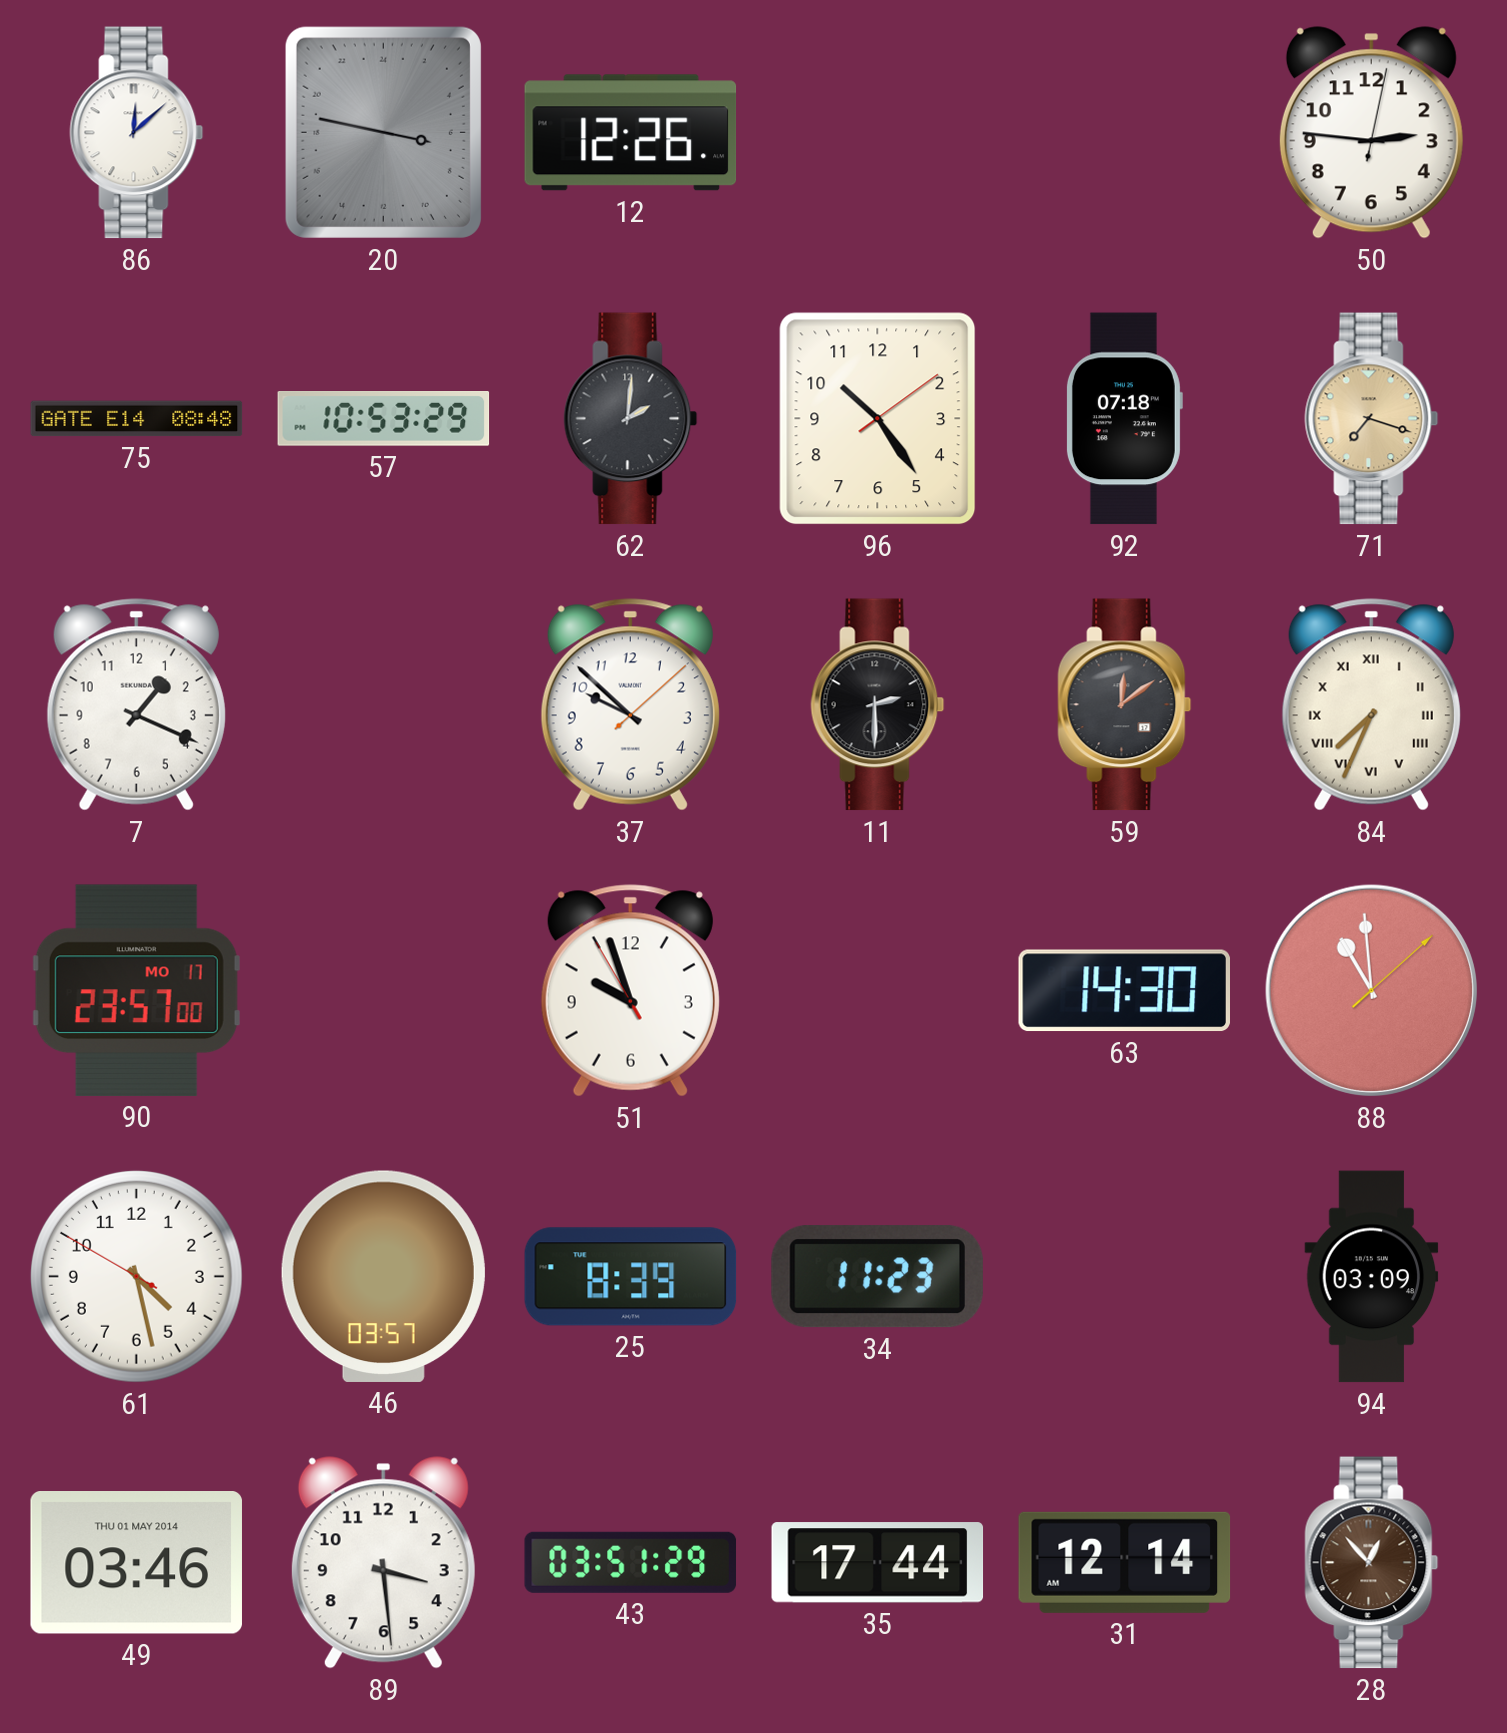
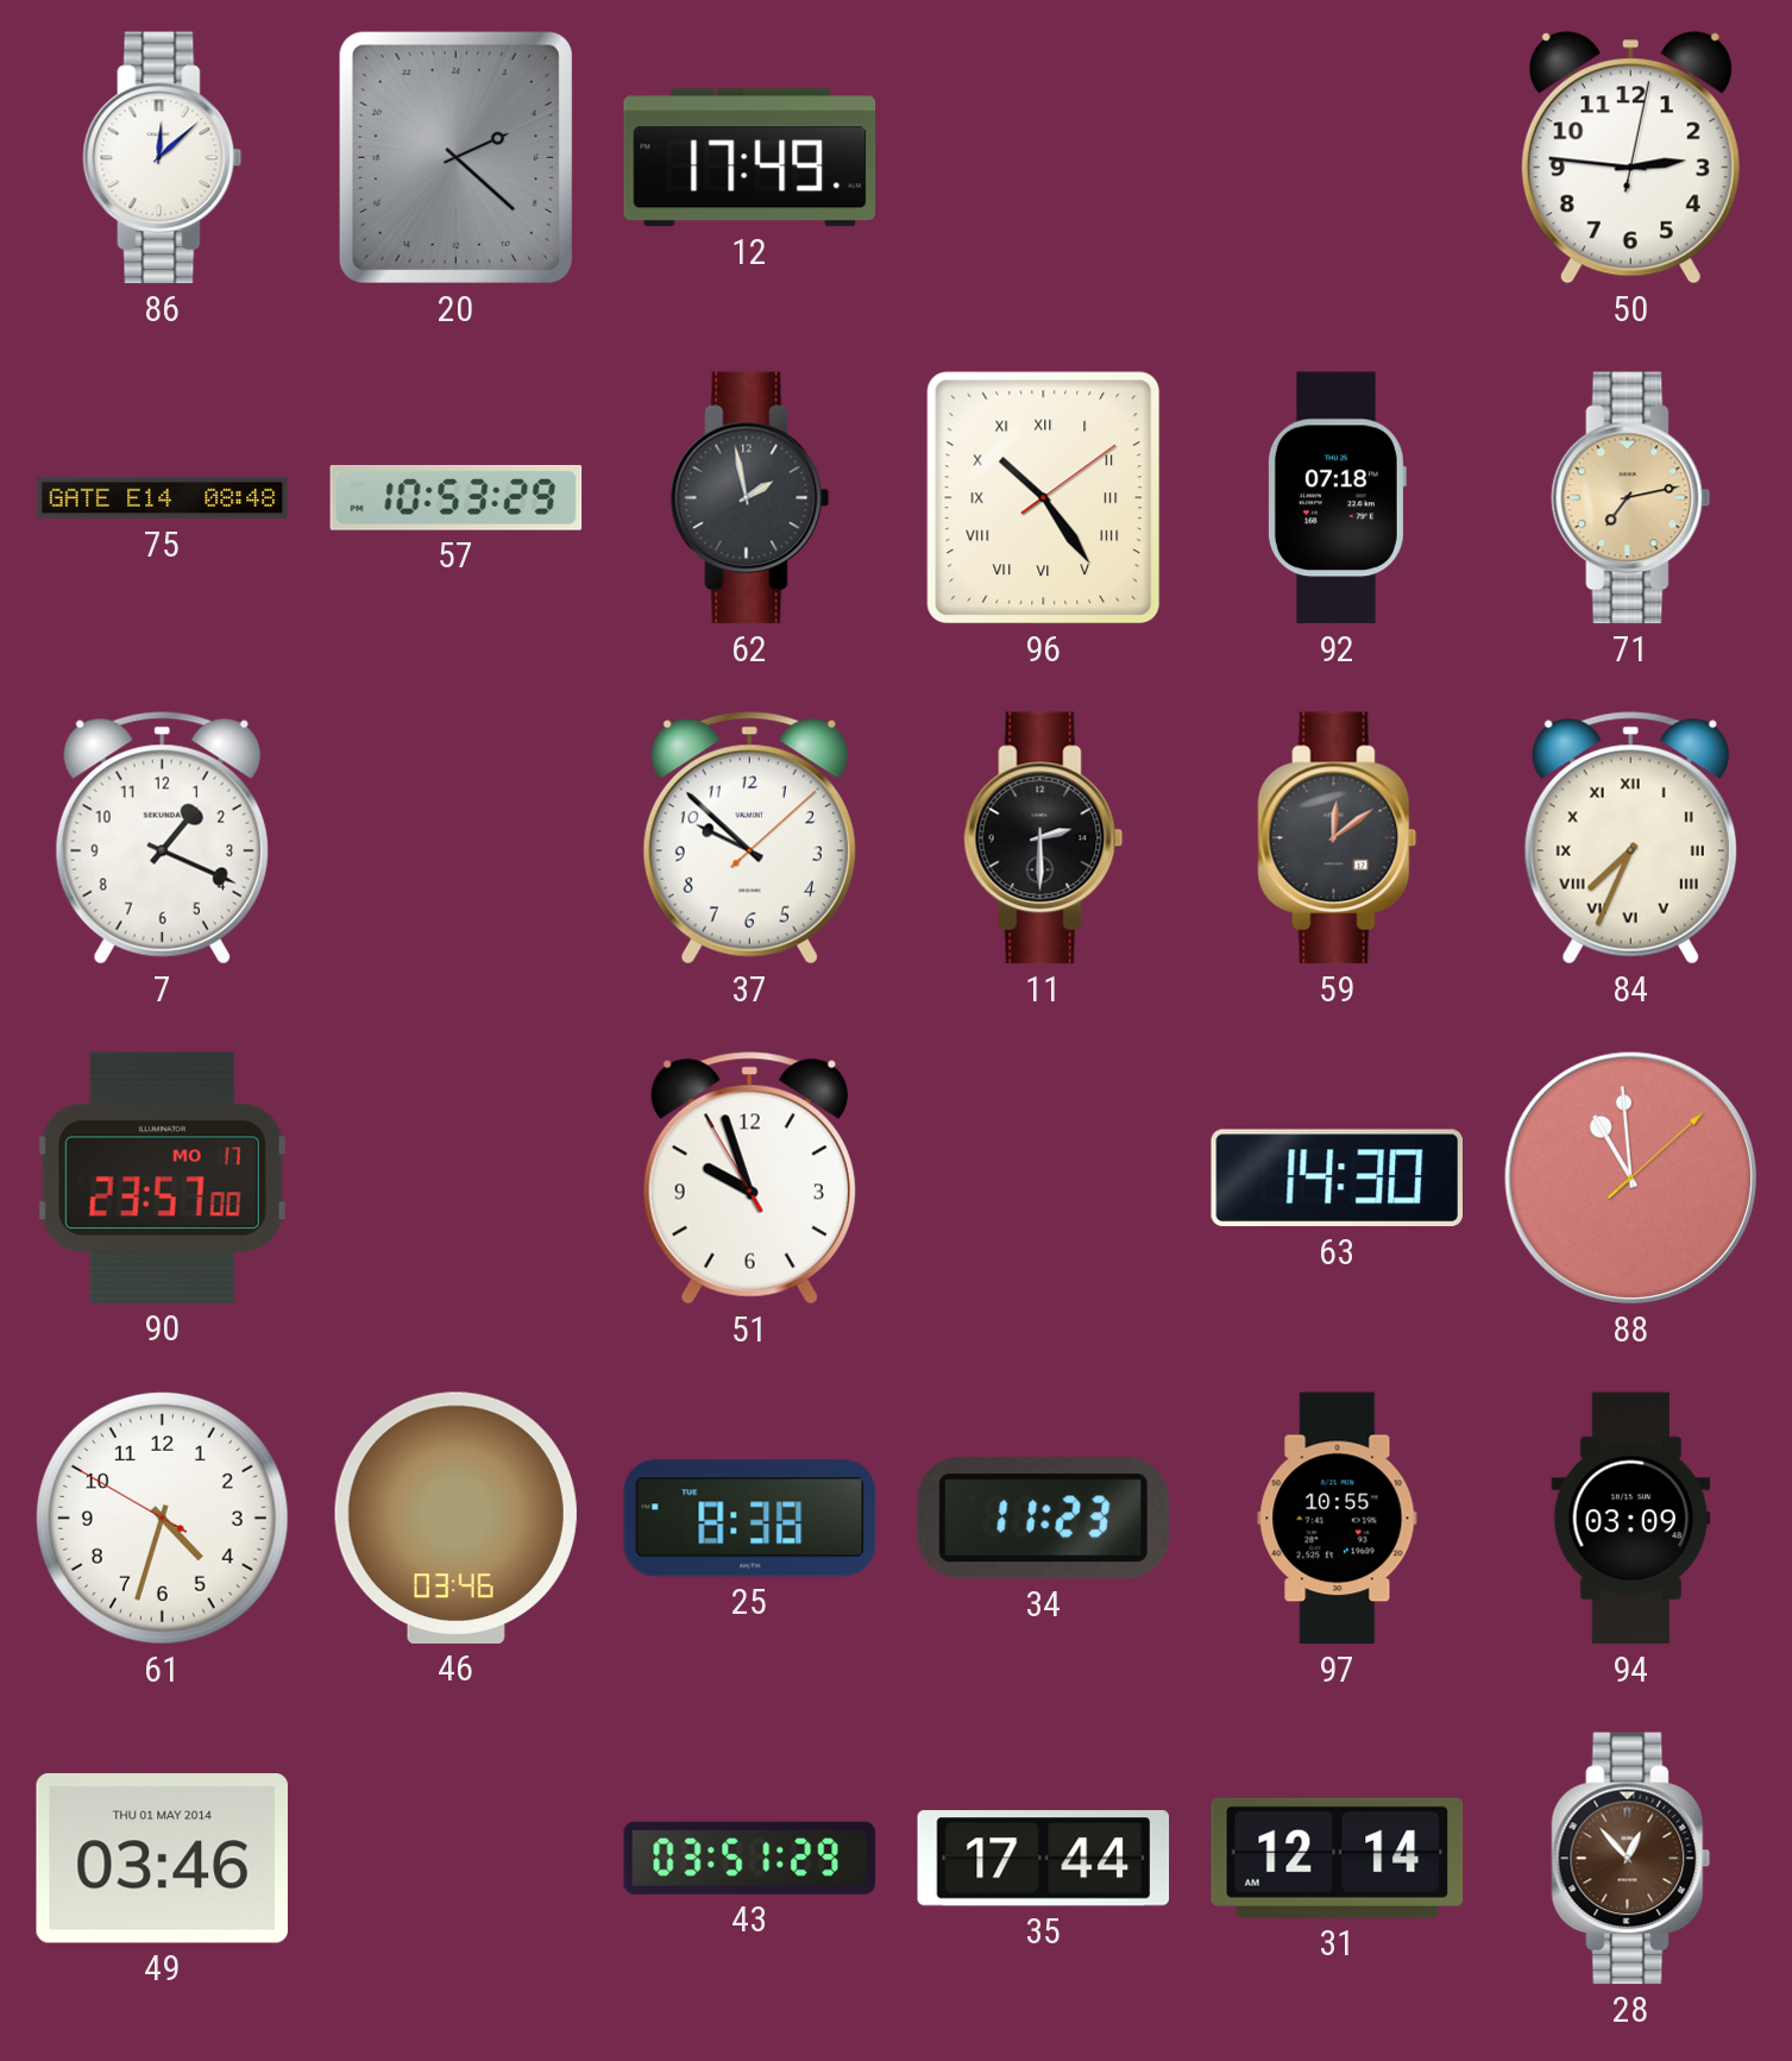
20: 6:47 -> 4:22 (455, 157)
12: 12:26 -> 17:49 (750, 158)
62: 2:01 -> 1:58 (750, 498)
96 numerals: Arabic -> Roman (1044, 498)
71: 7:18 -> 7:13 (1631, 498)
61: 4:27 -> 4:32 (162, 1518)
46: 03:57 -> 03:46 (455, 1518)
25: 8:39 -> 8:38 (750, 1519)
97: none -> 10:55 (1338, 1519)
89: 3:29 -> none (383, 1563)
